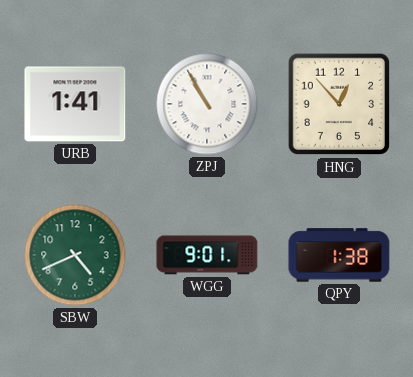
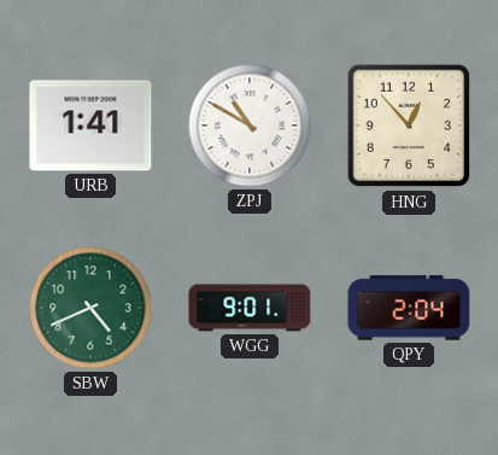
ZPJ: 10:55 -> 10:50 (250, 126)
QPY: 1:38 -> 2:04 (409, 308)
